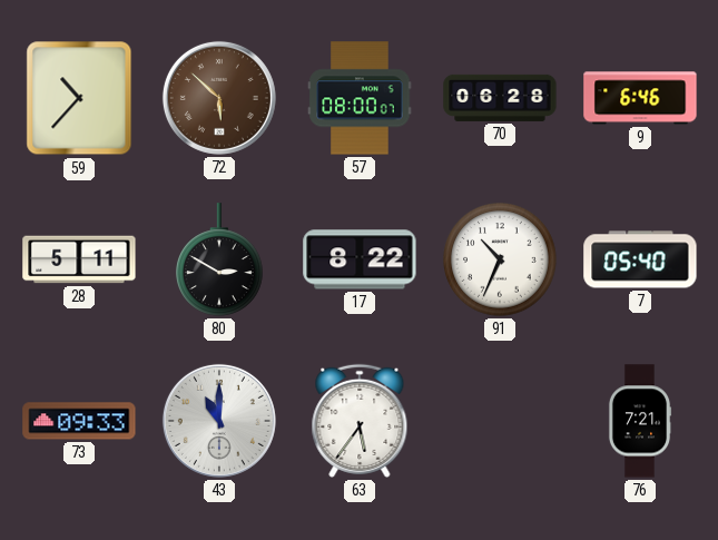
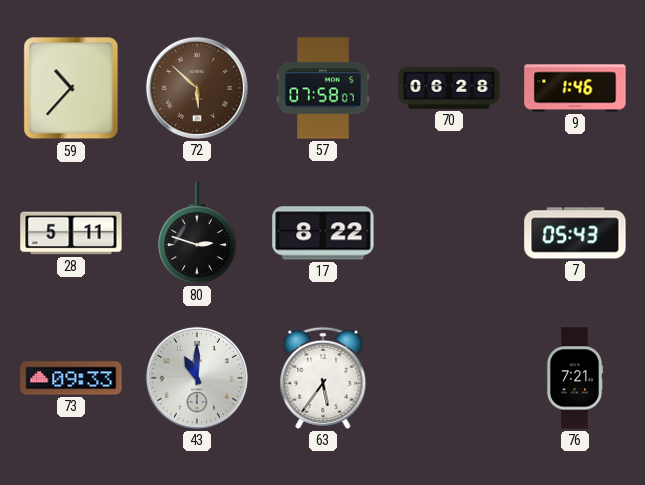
57: 08:00 -> 07:58 (323, 88)
9: 6:46 -> 1:46 (575, 88)
80: 2:50 -> 2:48 (198, 233)
91: 10:34 -> none (500, 259)
7: 05:40 -> 05:43 (575, 233)
